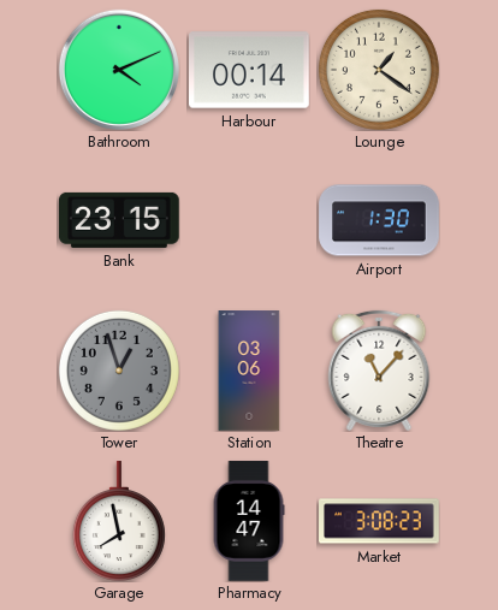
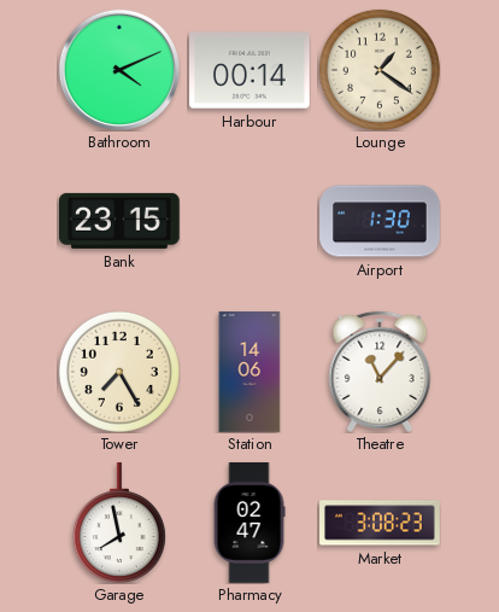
Tower: 12:57 -> 7:25 (119, 372)
Tower dial: grey -> cream (119, 372)
Station: 03:06 -> 14:06 (249, 372)
Pharmacy: 14:47 -> 02:47 (249, 523)
